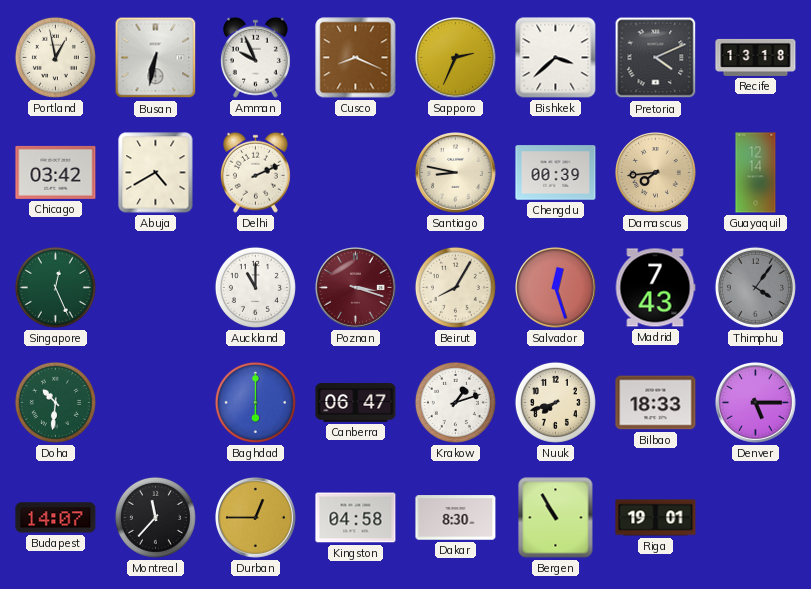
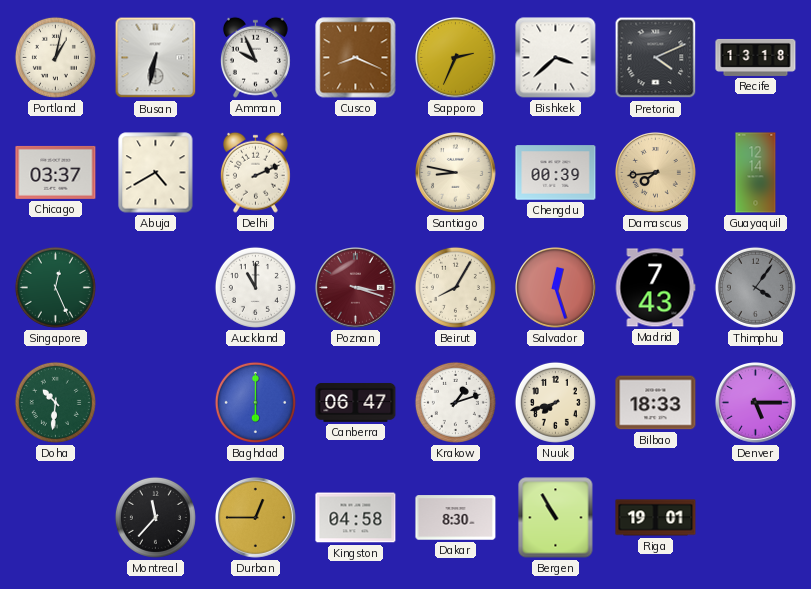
Portland: 12:58 -> 1:02 (55, 57)
Chicago: 03:42 -> 03:37 (56, 172)
Budapest: 14:07 -> none (56, 518)
